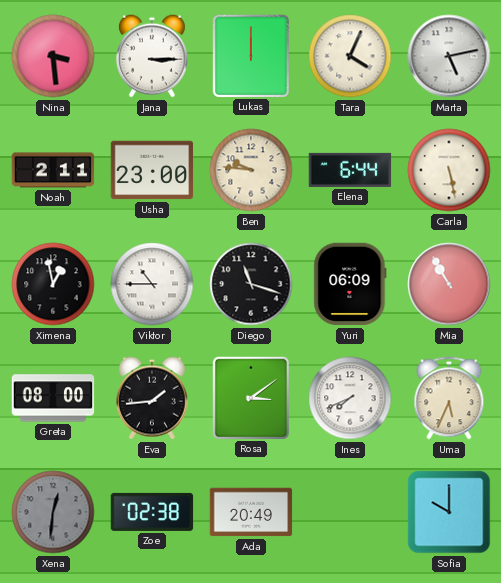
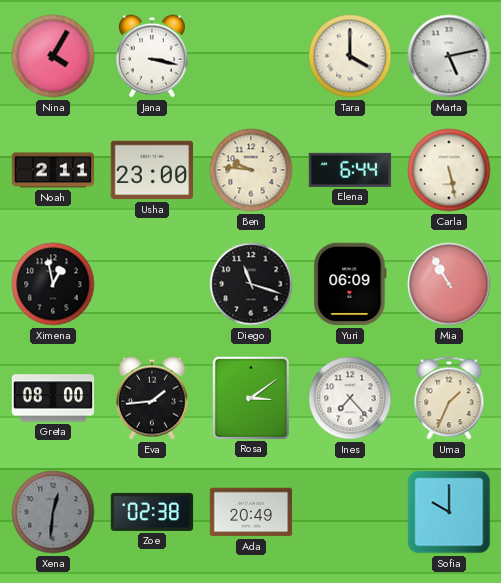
Nina: 3:29 -> 4:05 (53, 56)
Jana: 3:15 -> 3:17 (152, 56)
Lukas: 12:00 -> none (250, 55)
Tara: 4:04 -> 4:00 (350, 56)
Viktor: 10:45 -> none (152, 284)
Ines: 7:41 -> 7:23 (350, 398)
Uma: 5:34 -> 1:34 (449, 398)
